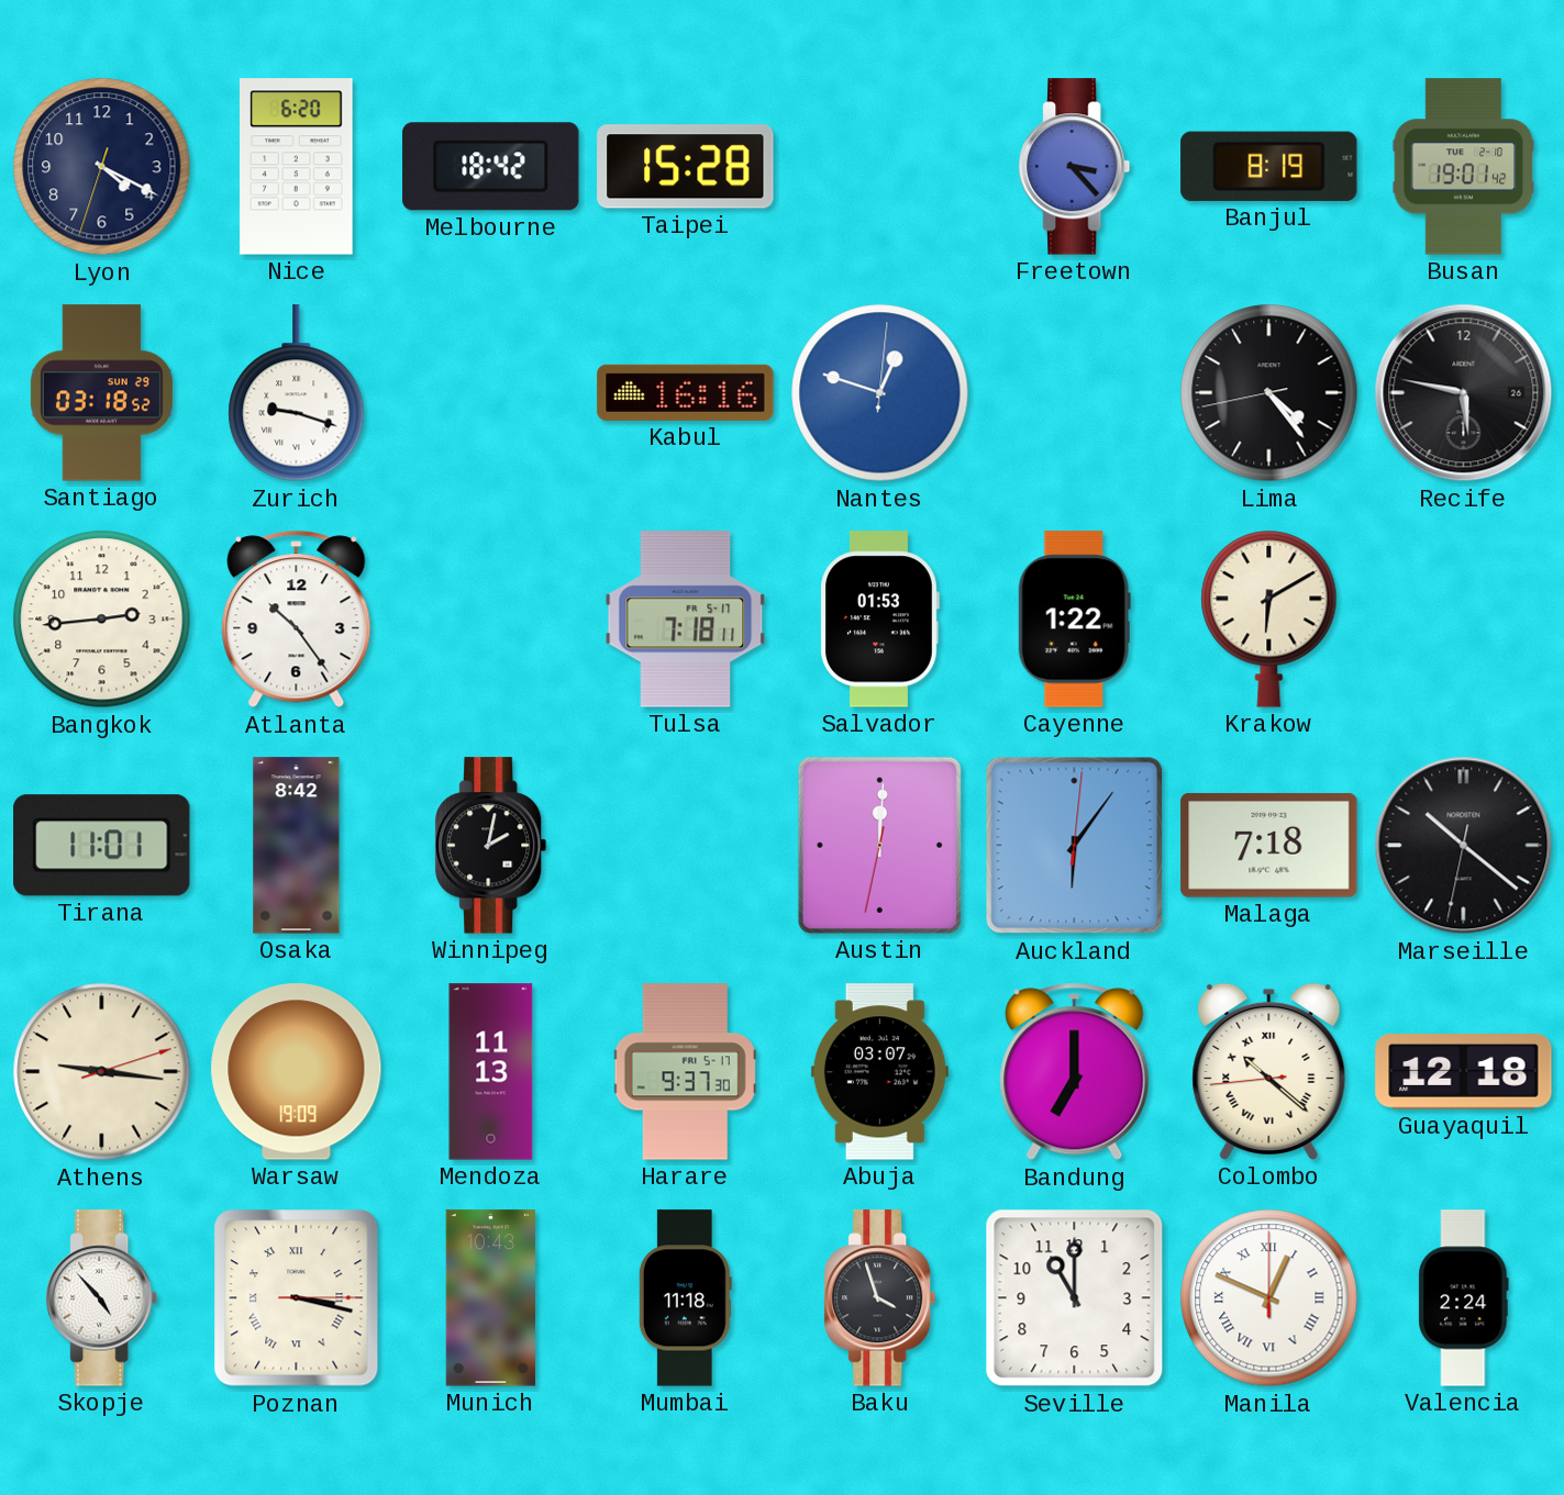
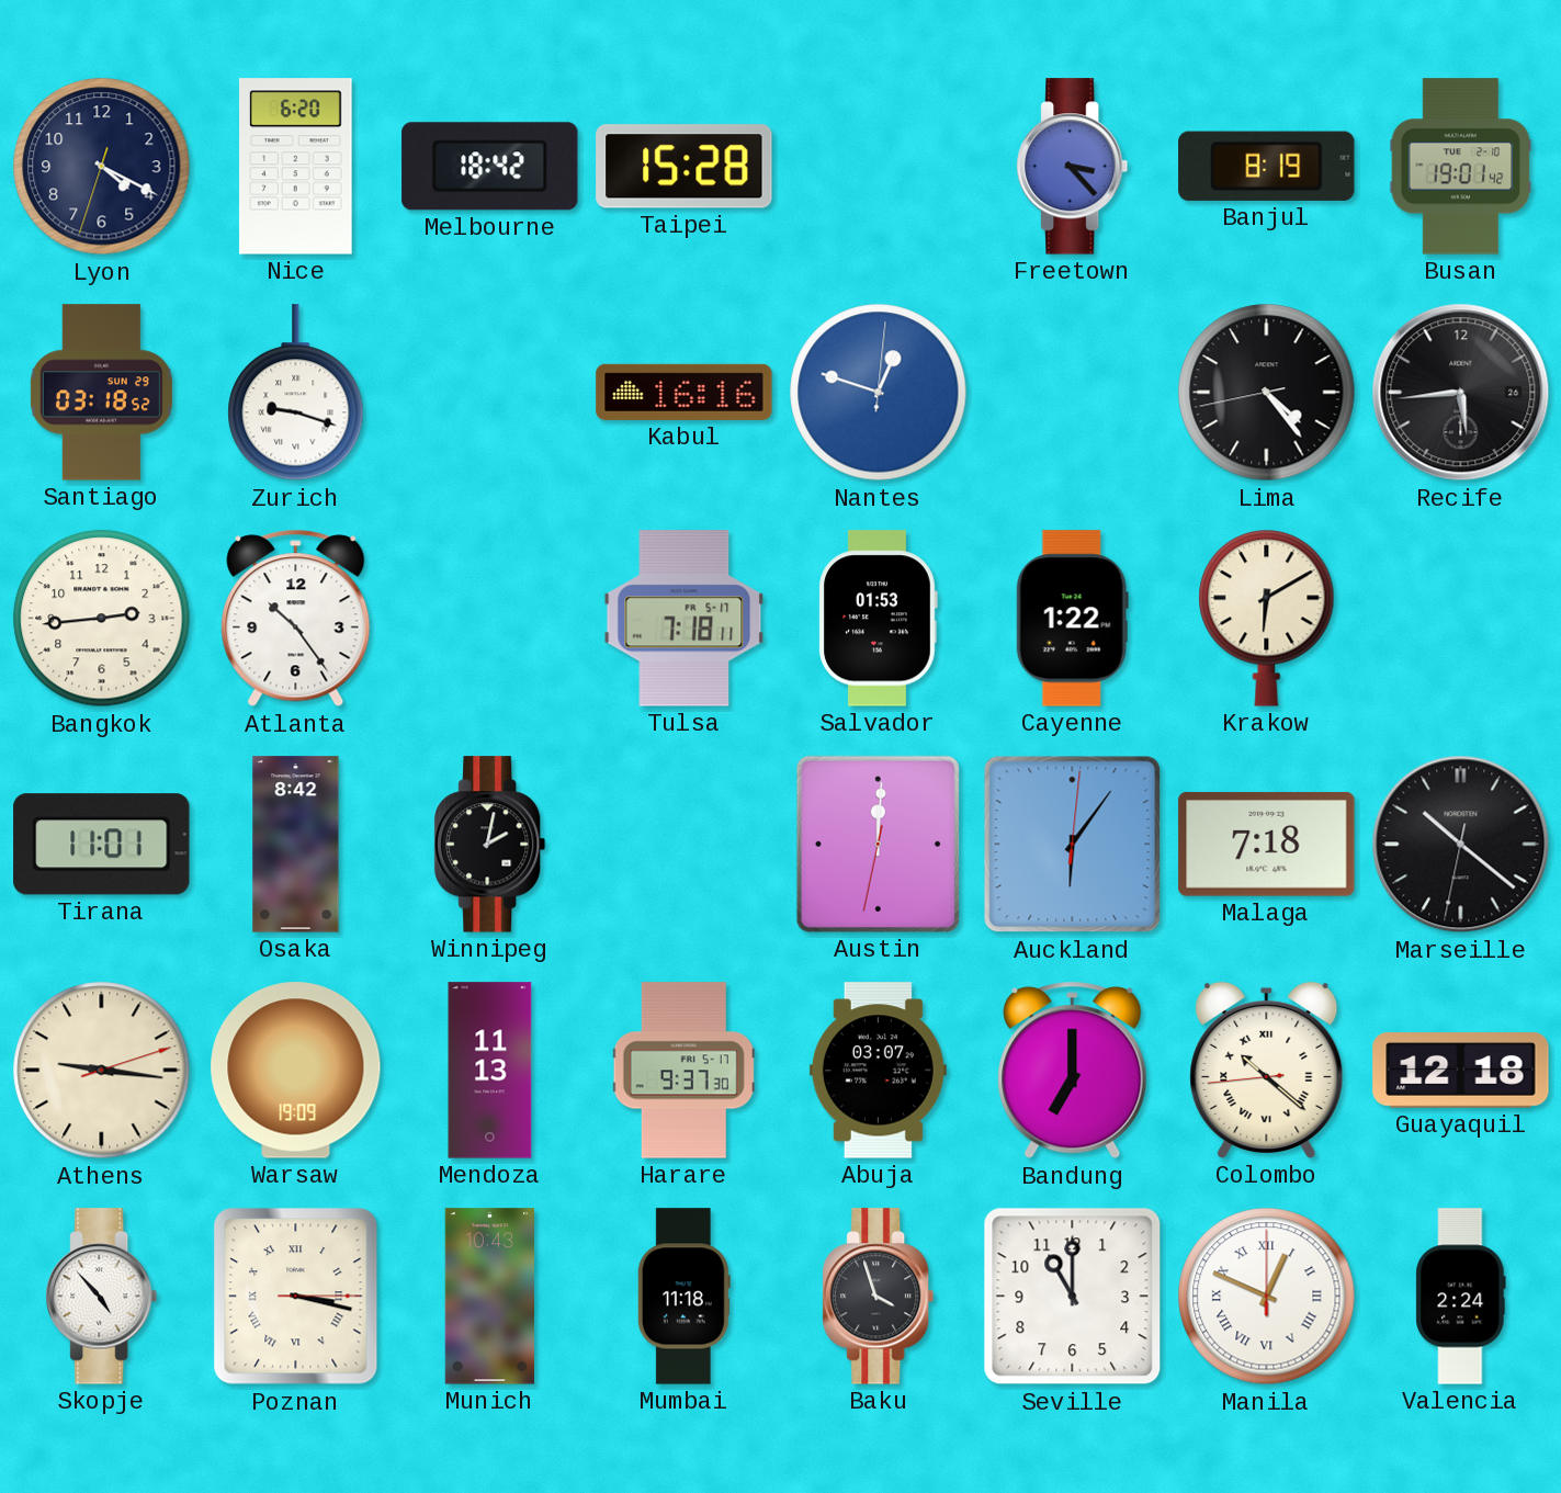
Recife: 5:47 -> 5:44 (1461, 393)
